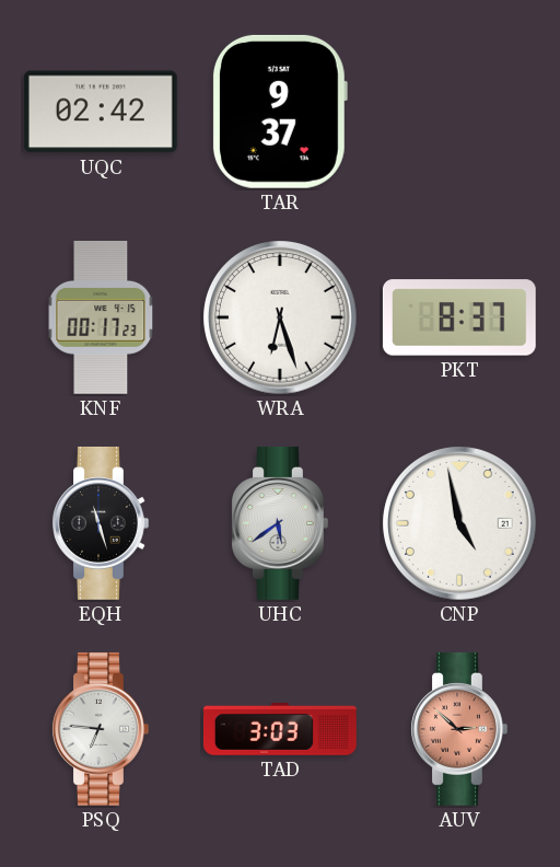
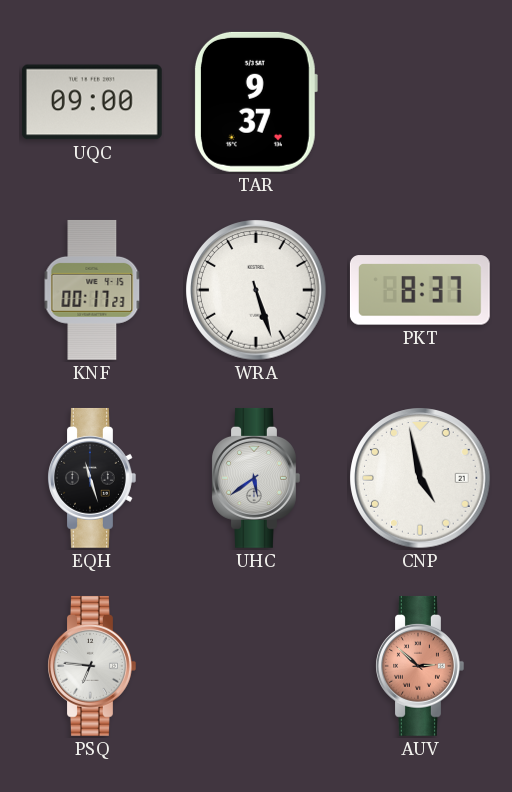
UQC: 02:42 -> 09:00 (92, 102)
WRA: 6:27 -> 5:27 (256, 290)
TAD: 3:03 -> none (280, 730)
